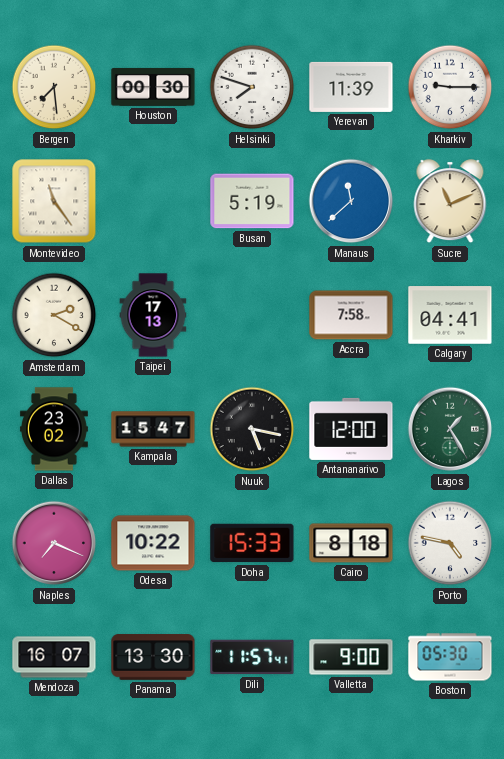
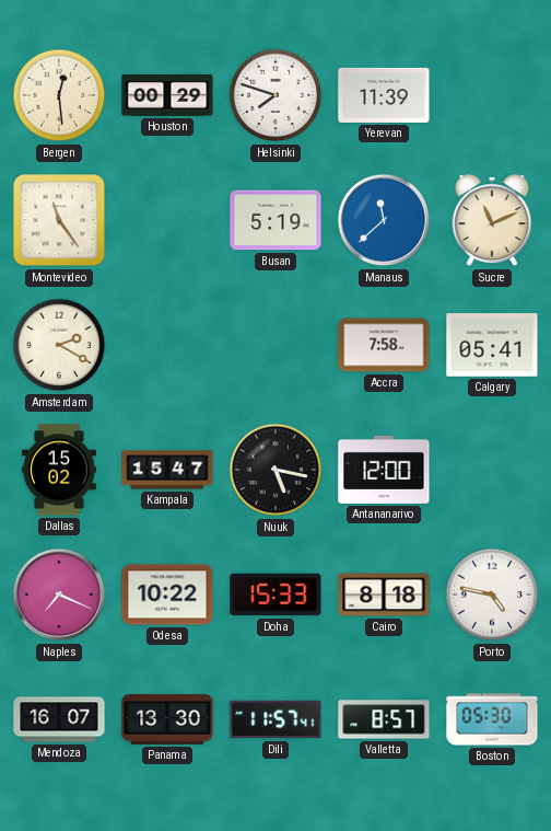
Bergen: 7:29 -> 12:29 (59, 95)
Houston: 00:30 -> 00:29 (167, 95)
Kharkiv: 9:15 -> none (450, 87)
Taipei: 17:13 -> none (153, 315)
Calgary: 04:41 -> 05:41 (492, 345)
Dallas: 23:02 -> 15:02 (59, 470)
Lagos: 1:25 -> none (450, 429)
Valletta: 9:00 -> 8:57 (384, 719)
